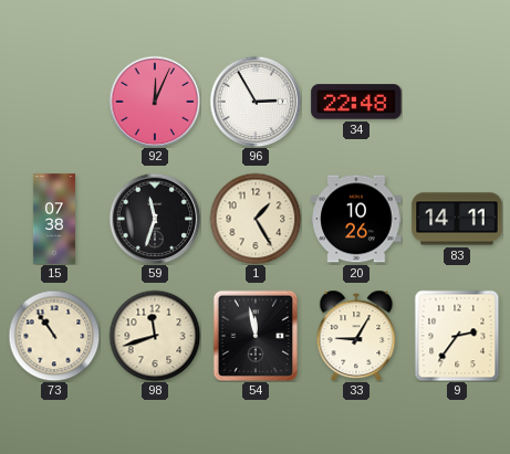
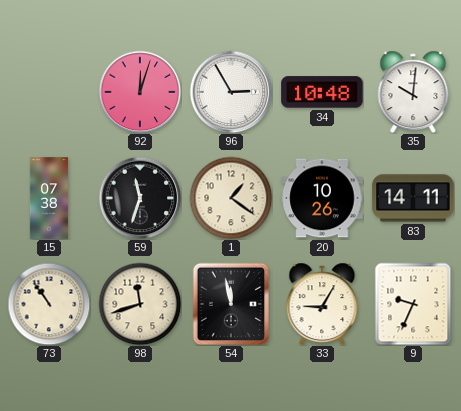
92: 12:04 -> 12:03 (140, 92)
34: 22:48 -> 10:48 (322, 92)
35: none -> 10:01 (413, 92)
1: 1:25 -> 1:21 (231, 198)
9: 2:36 -> 9:34 (413, 304)
